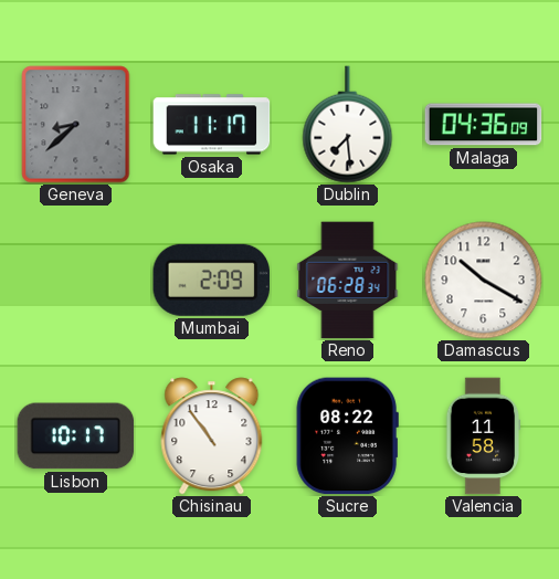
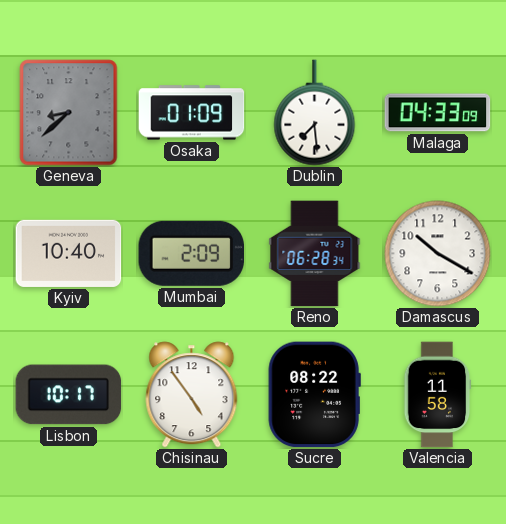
Osaka: 11:17 -> 01:09 (192, 113)
Malaga: 04:36 -> 04:33 (438, 113)
Kyiv: none -> 10:40 (69, 253)
Chisinau: 10:54 -> 4:54 (192, 395)
